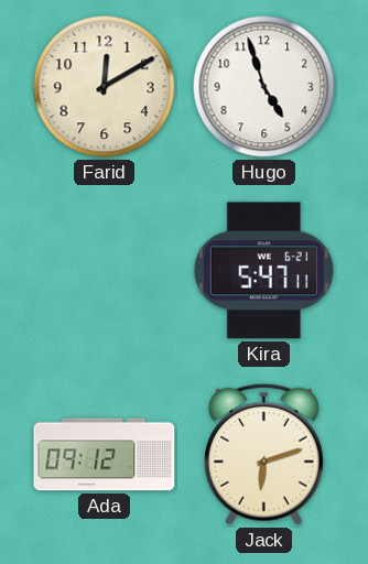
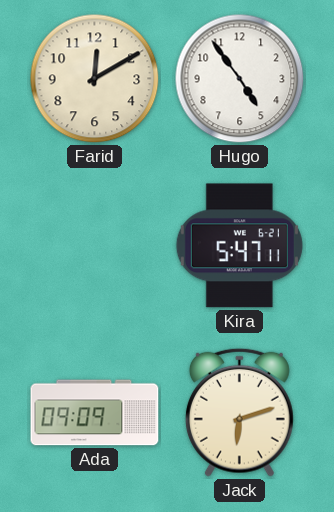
Hugo: 4:57 -> 4:54 (240, 79)
Ada: 09:12 -> 09:09 (95, 413)
